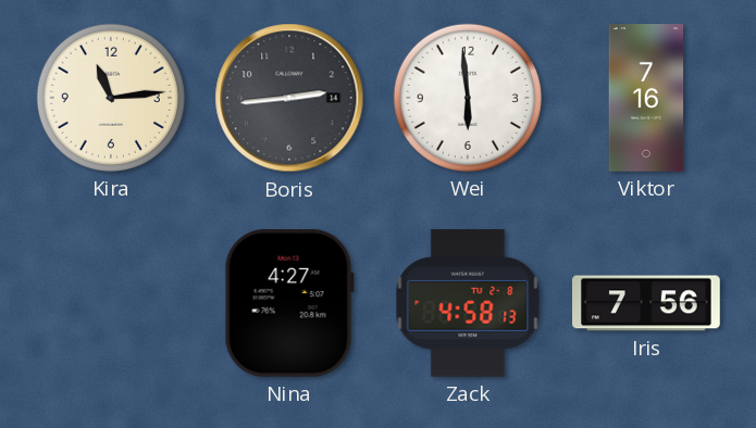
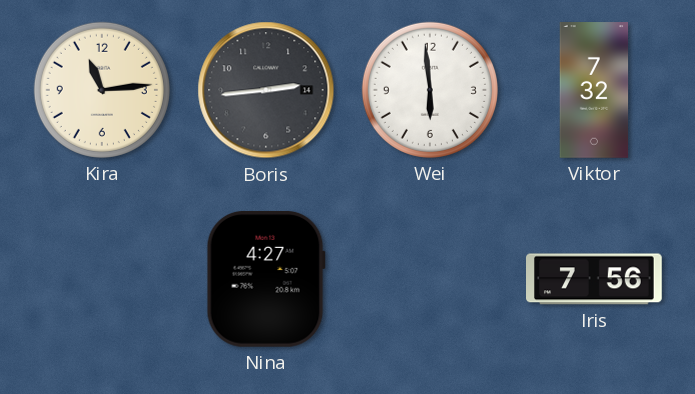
Viktor: 7:16 -> 7:32 (594, 90)
Zack: 4:58 -> none (468, 303)
